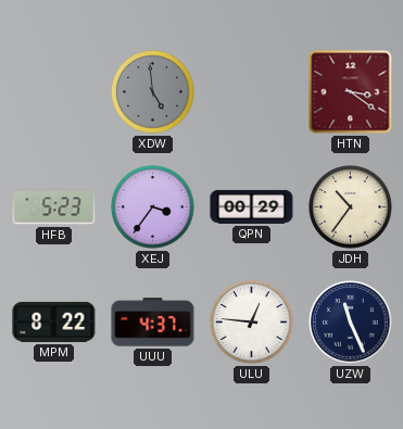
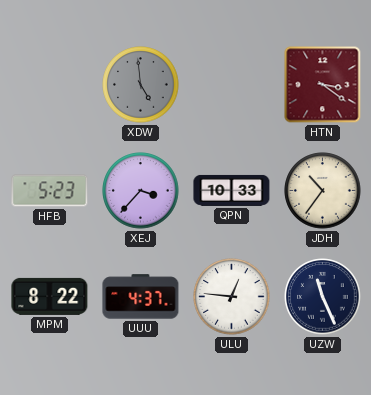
XEJ: 3:36 -> 3:37 (141, 191)
QPN: 00:29 -> 10:33 (232, 190)
